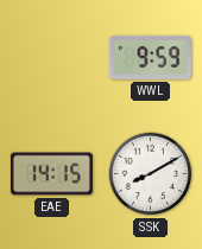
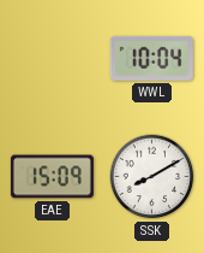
WWL: 9:59 -> 10:04 (151, 58)
EAE: 14:15 -> 15:09 (52, 177)
